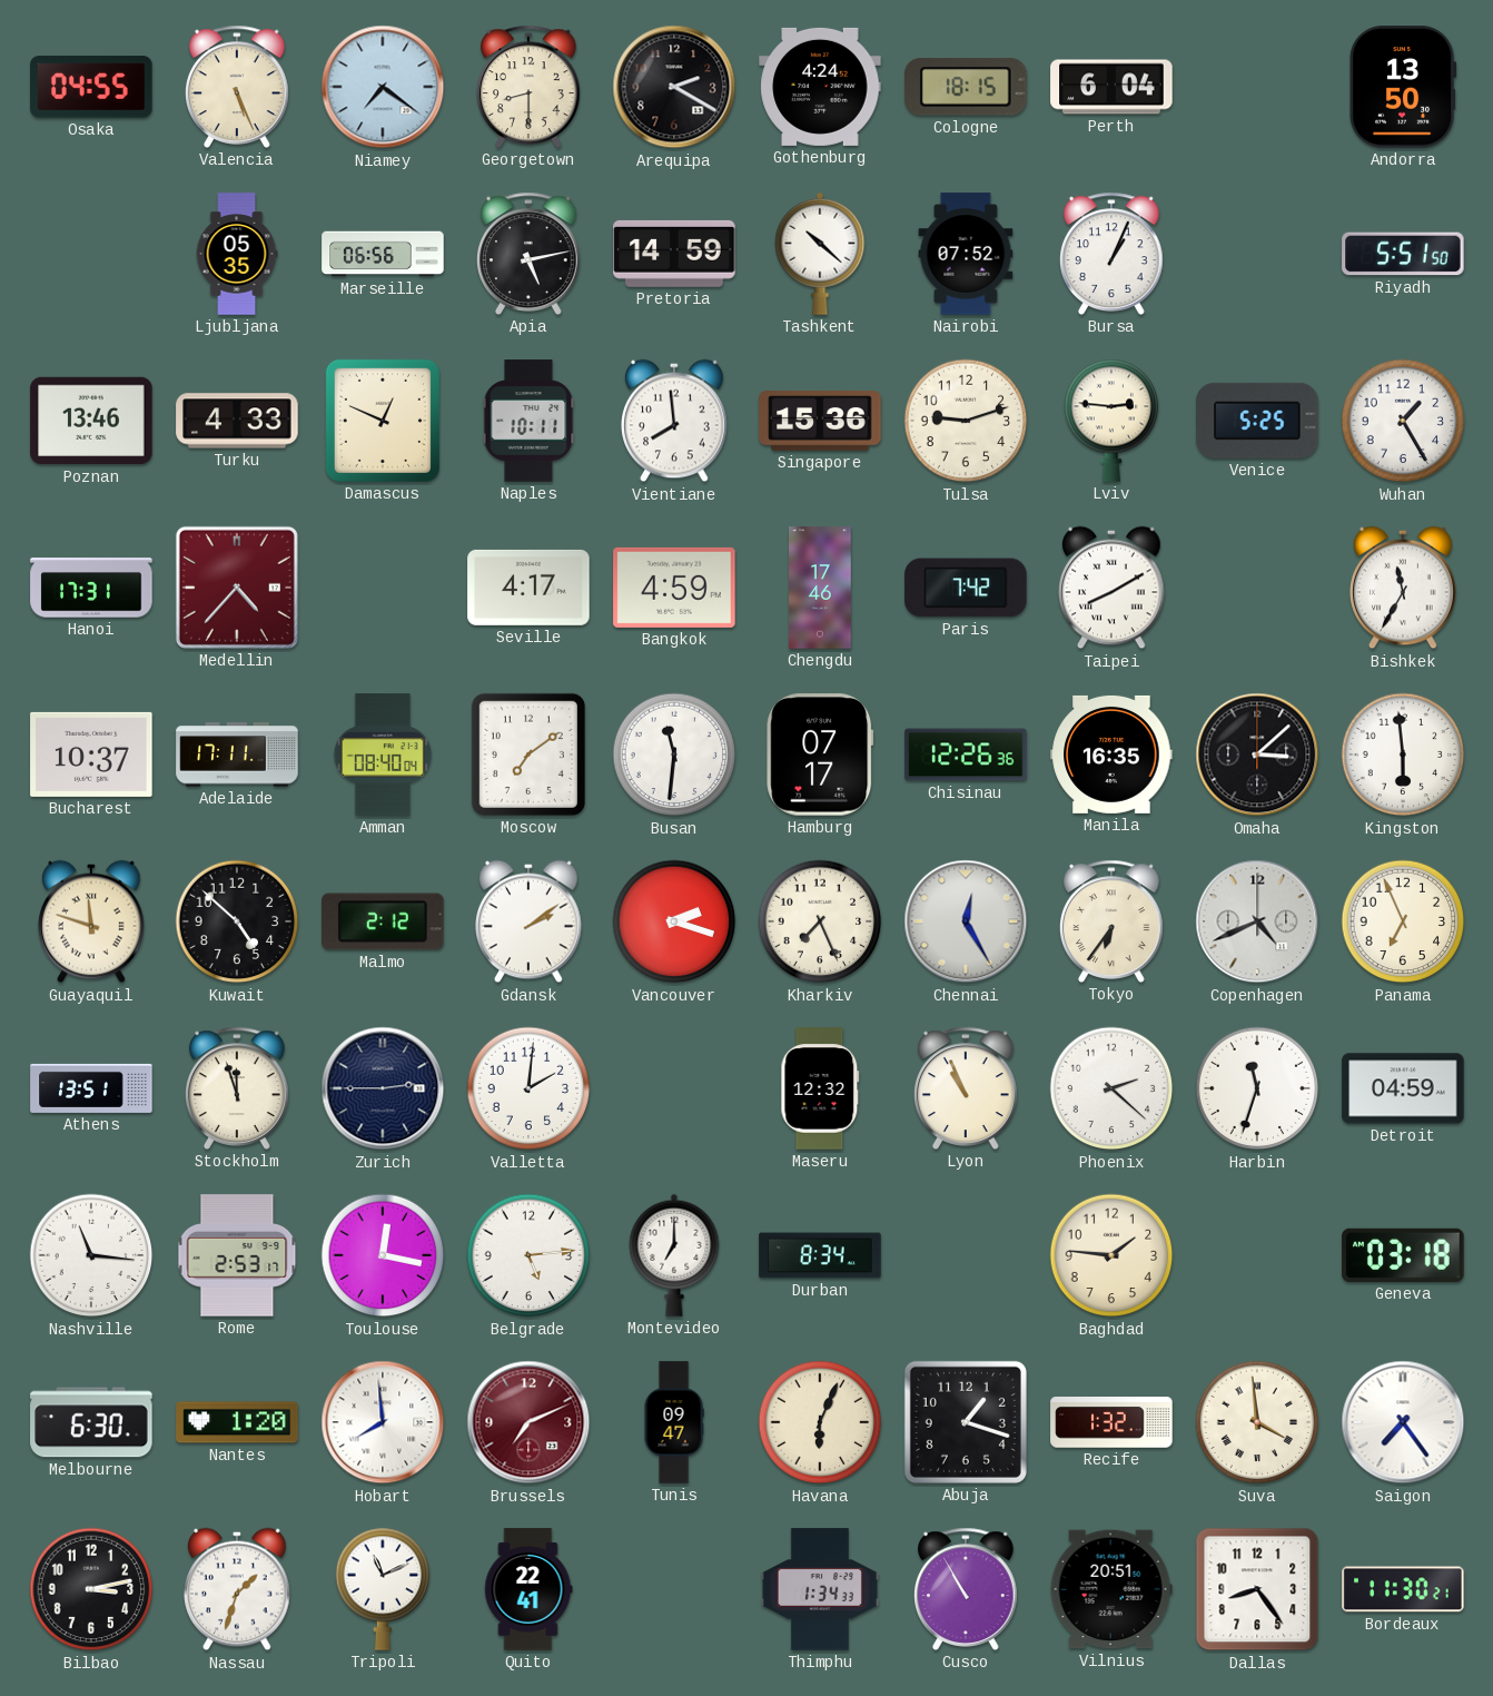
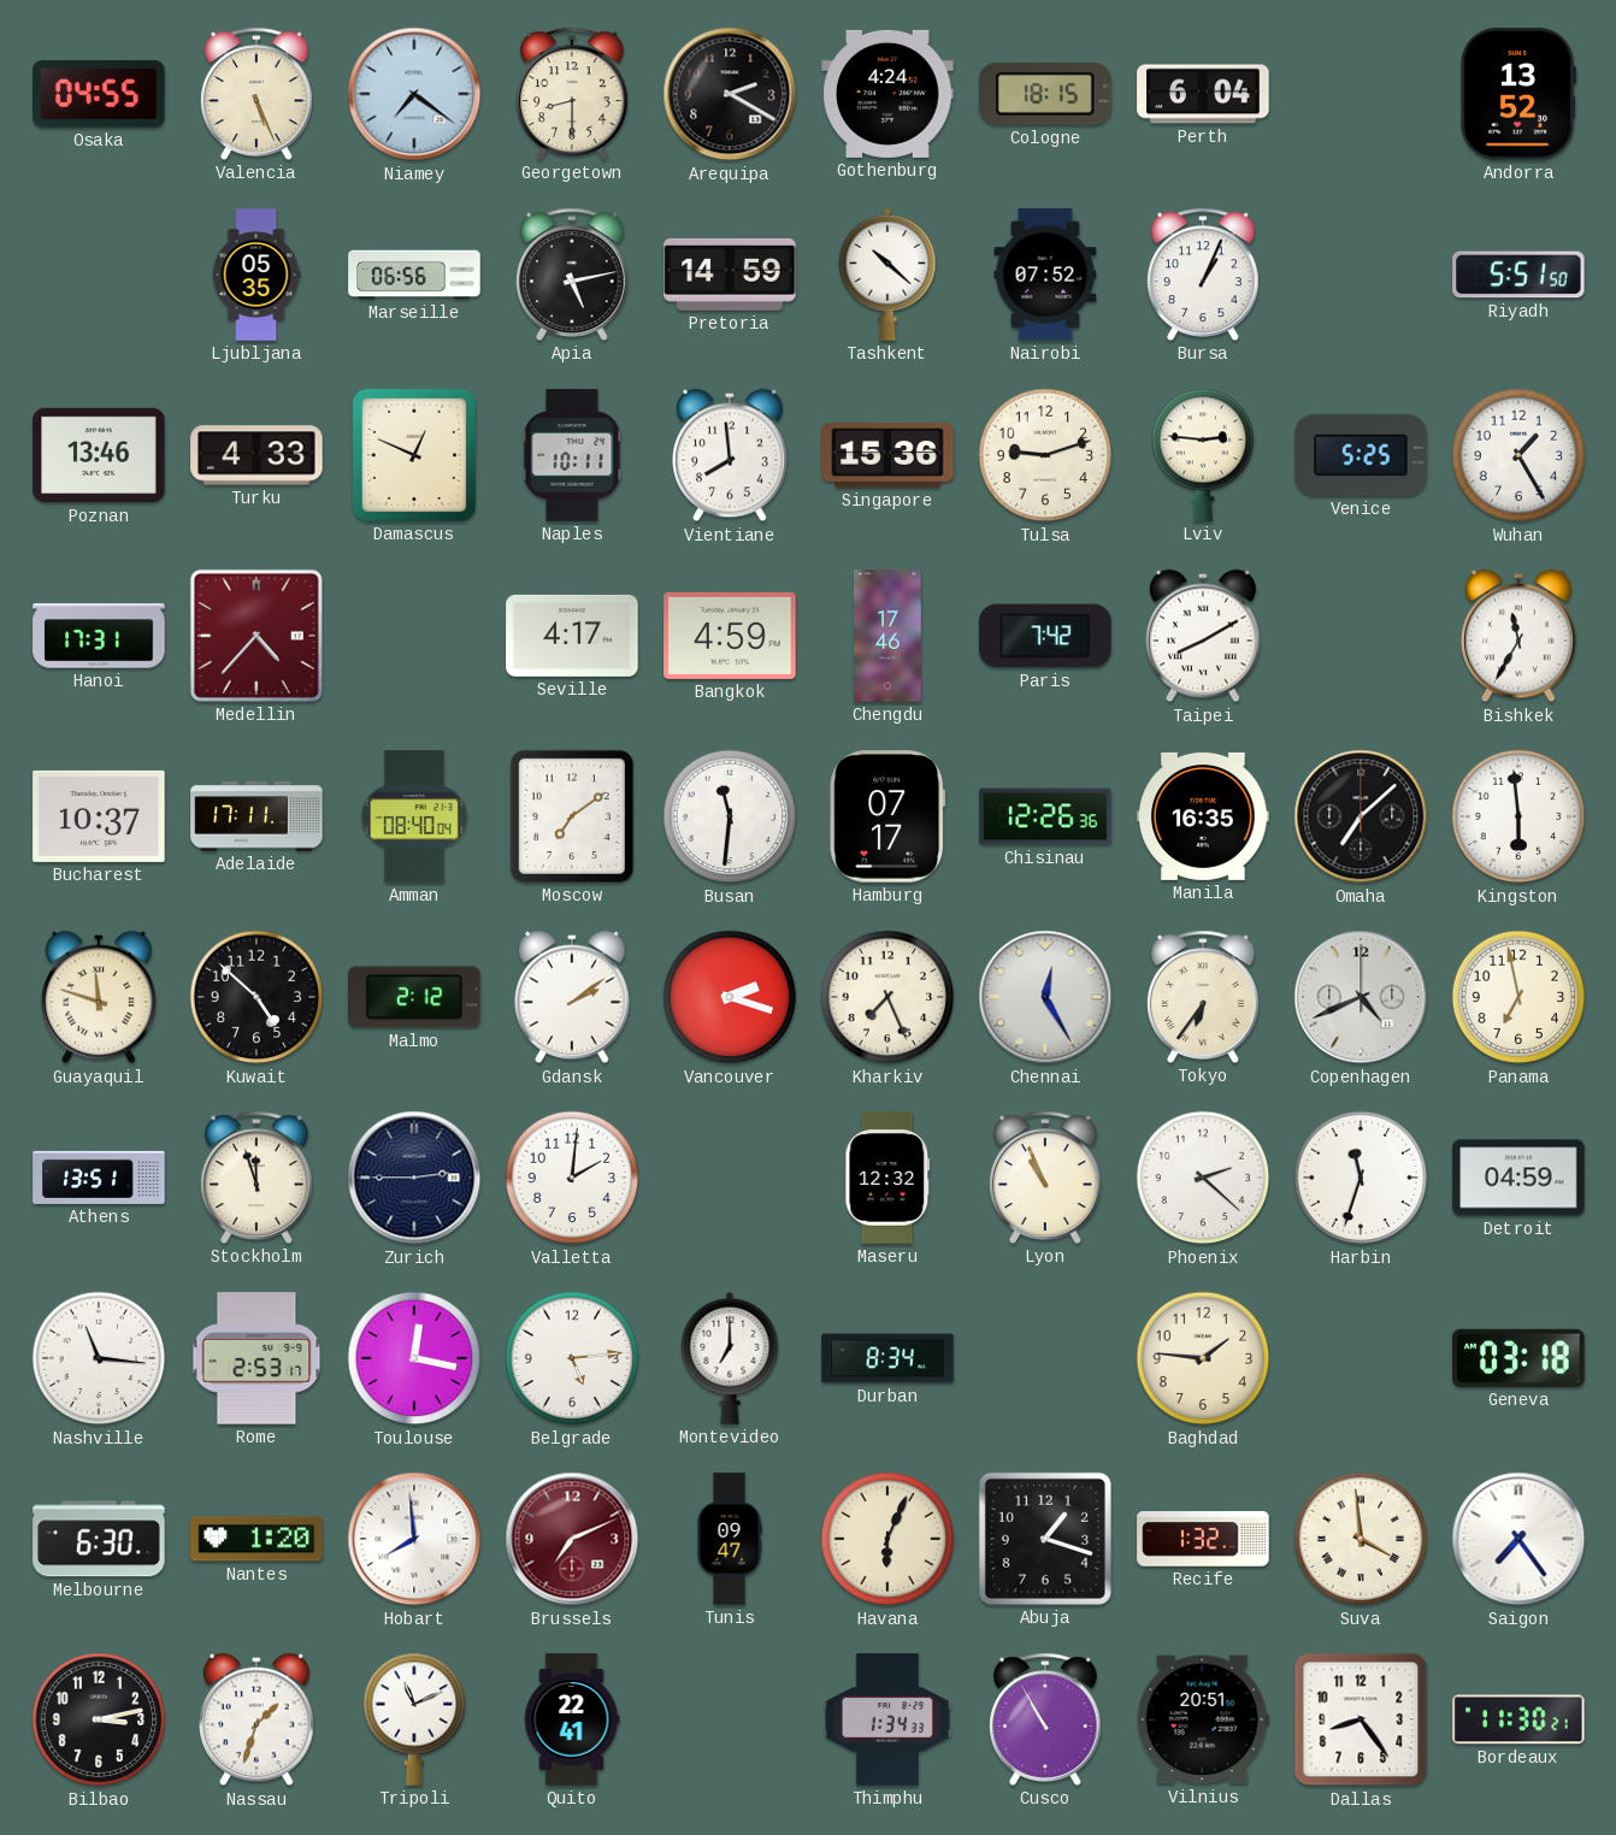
Andorra: 13:50 -> 13:52 (1518, 94)
Omaha: 3:08 -> 7:08 (1361, 816)
Panama: 6:56 -> 6:58 (1518, 997)
